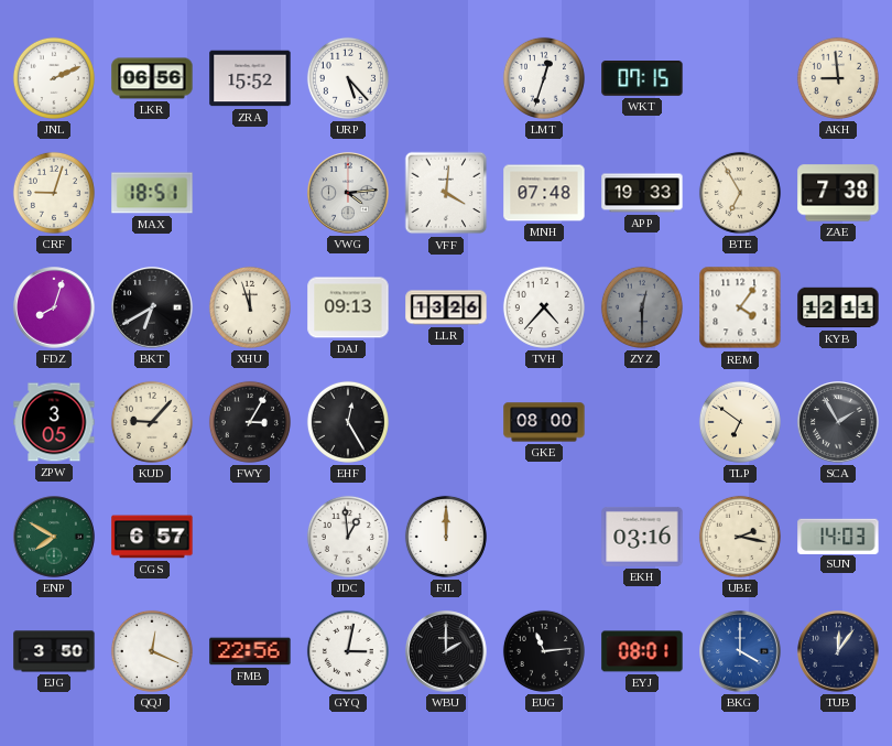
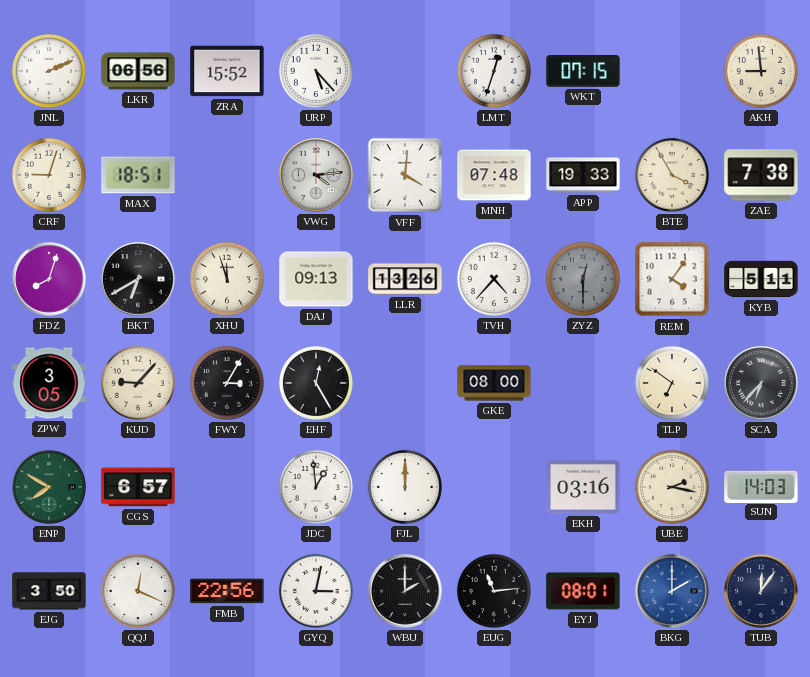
BTE: 6:55 -> 3:55 (672, 175)
KYB: 12:11 -> 5:11 (761, 279)
SCA: 1:55 -> 6:37 (761, 383)
BKG: 4:00 -> 2:00 (672, 591)
